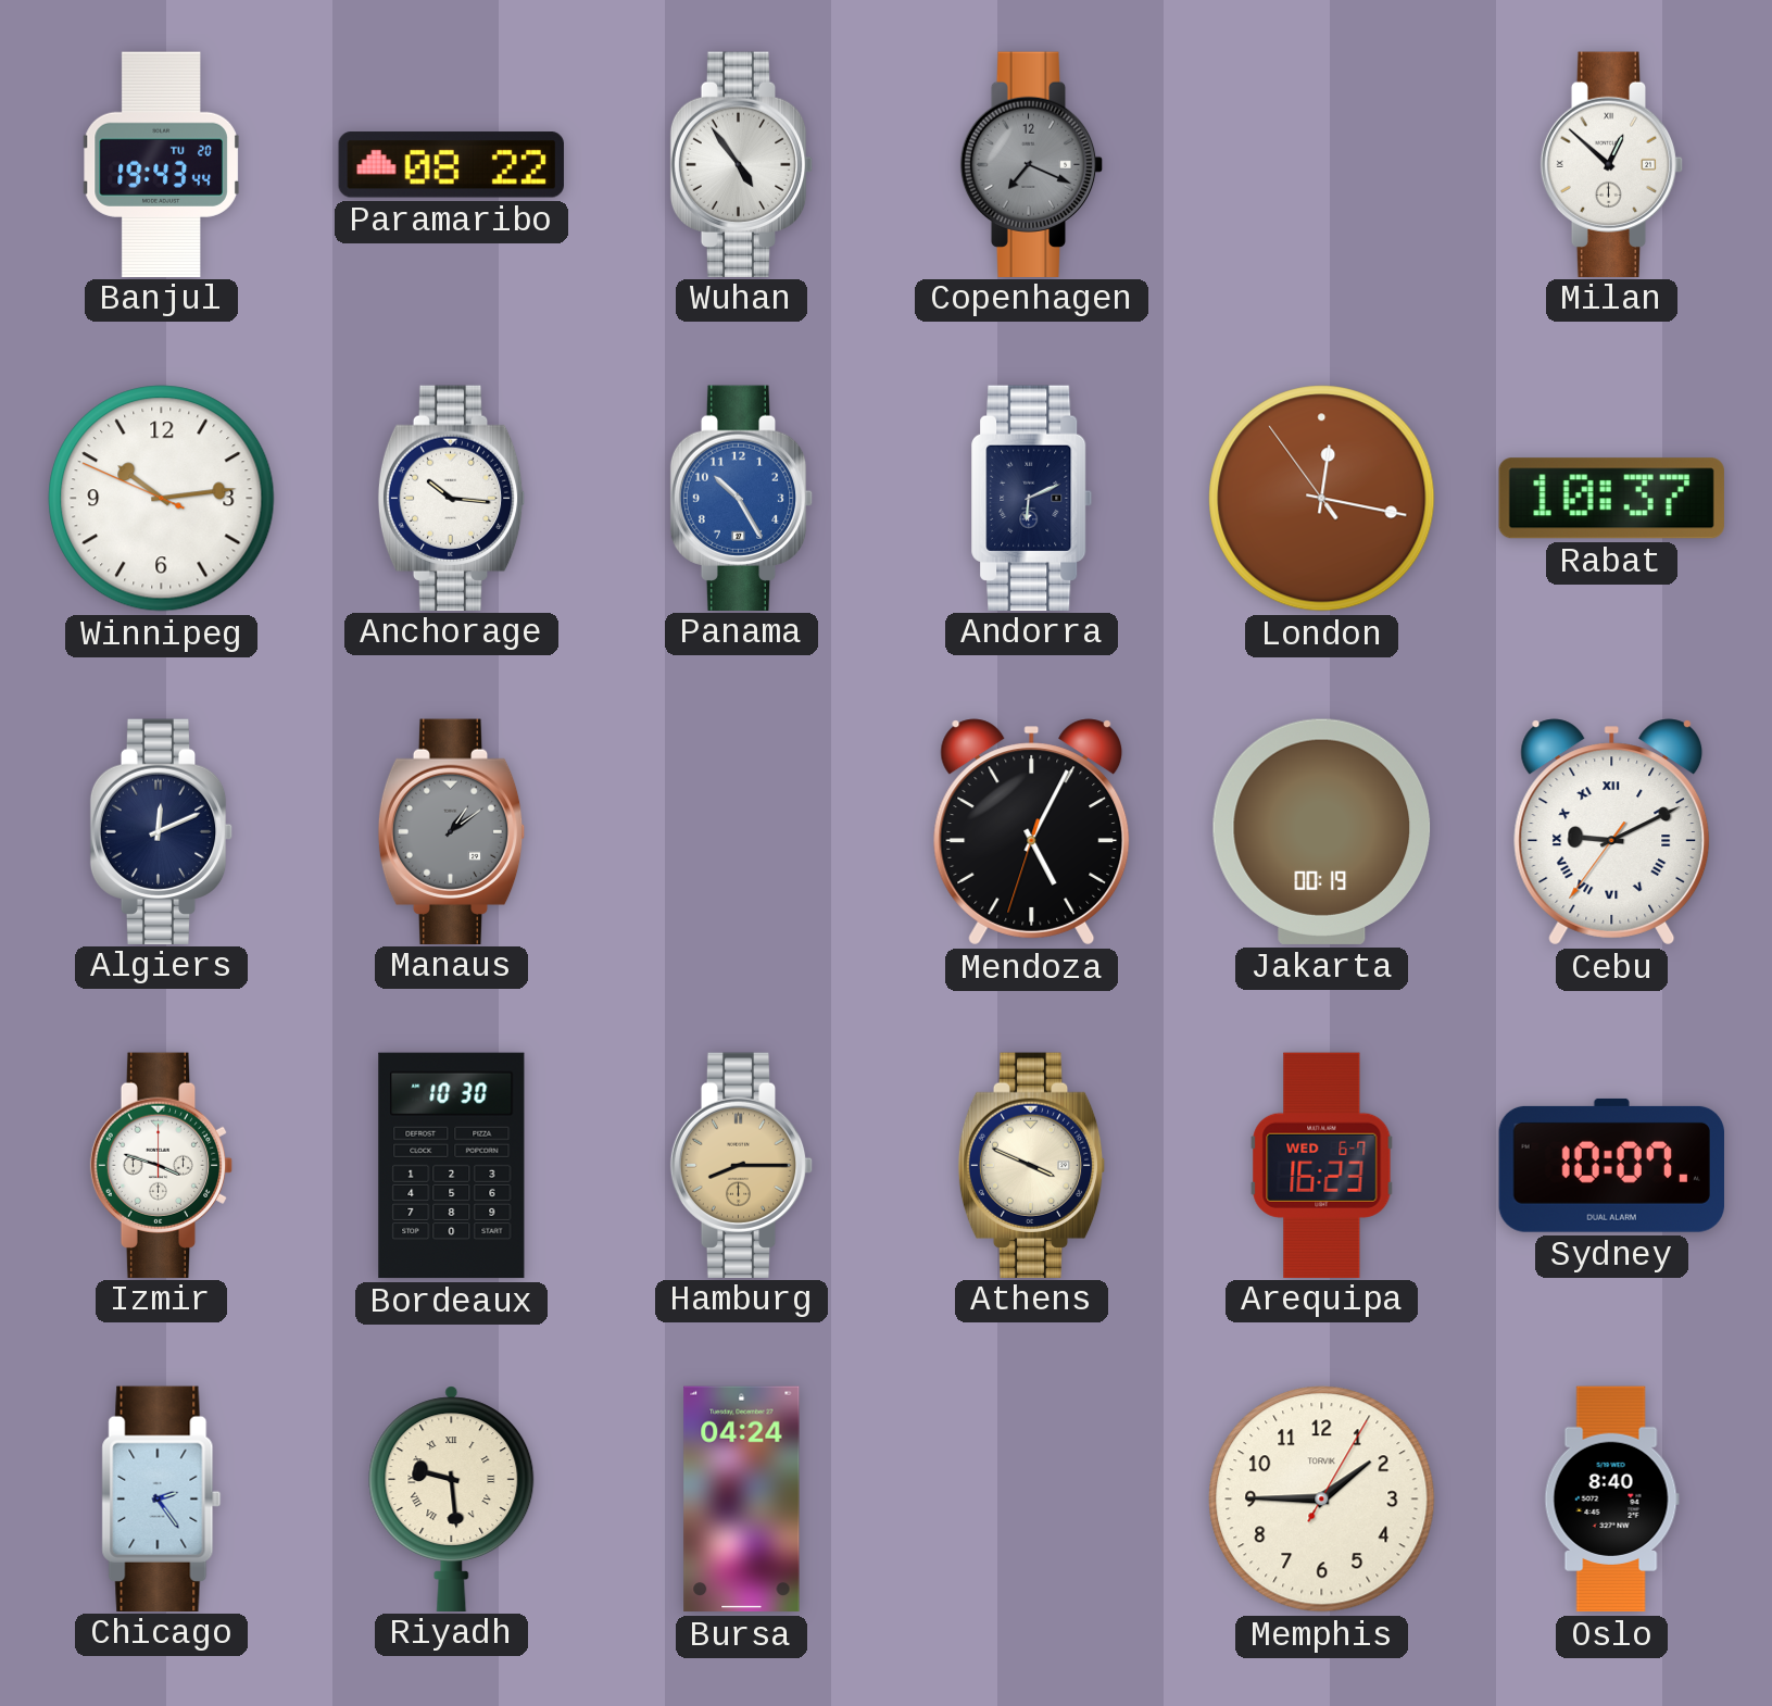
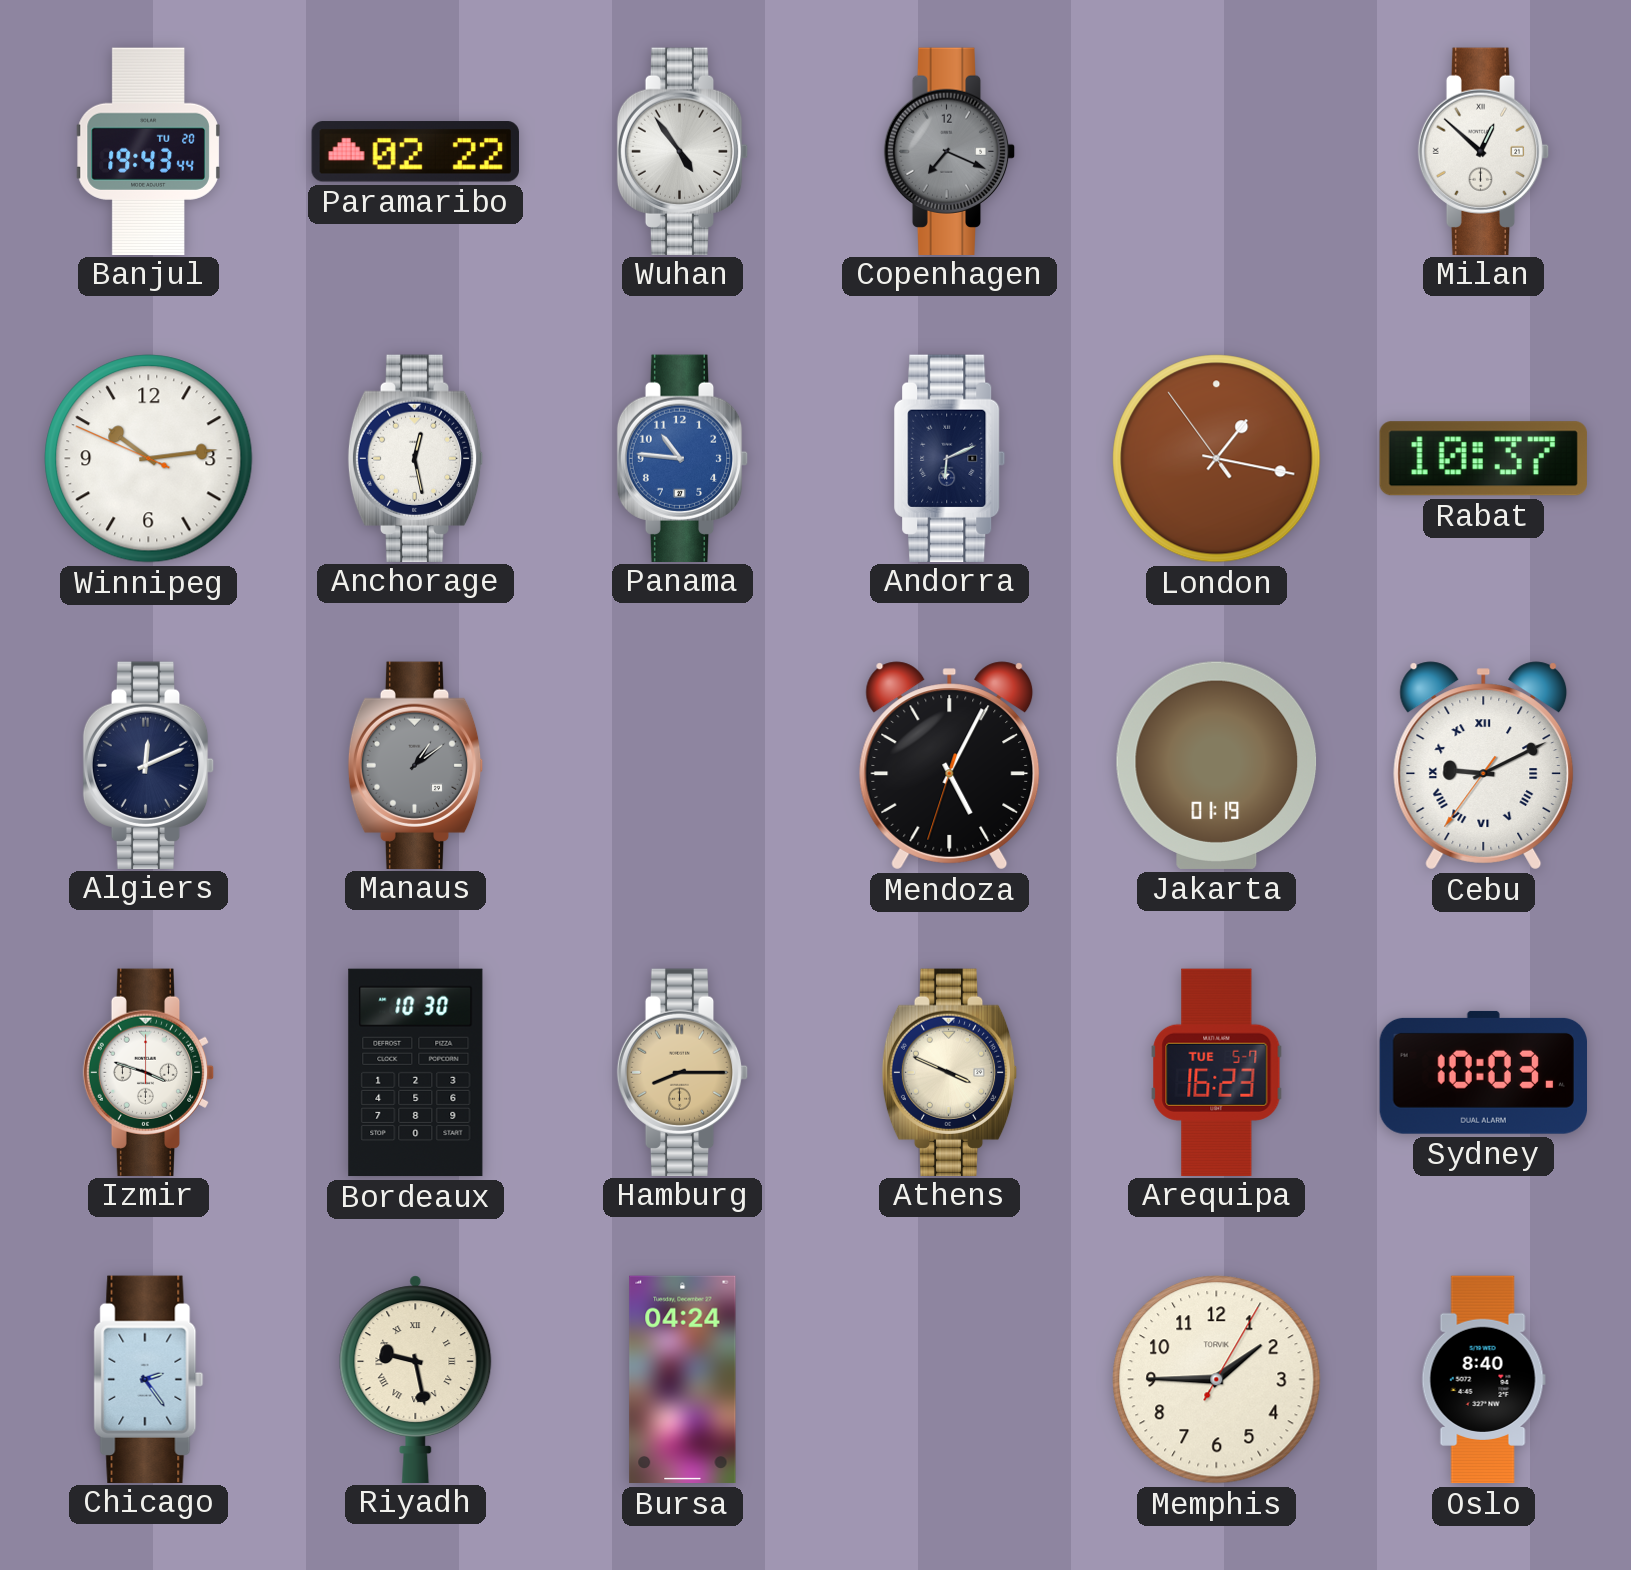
Paramaribo: 08:22 -> 02:22 (415, 152)
Anchorage: 10:16 -> 12:28 (416, 458)
Panama: 10:25 -> 10:46 (683, 458)
London: 12:16 -> 1:16 (1217, 459)
Jakarta: 00:19 -> 01:19 (1217, 765)
Arequipa date: WED 6-7 -> TUE 5-7 (1217, 1072)
Sydney: 10:07 -> 10:03 (1483, 1072)
Riyadh: 9:29 -> 9:28 (416, 1379)
